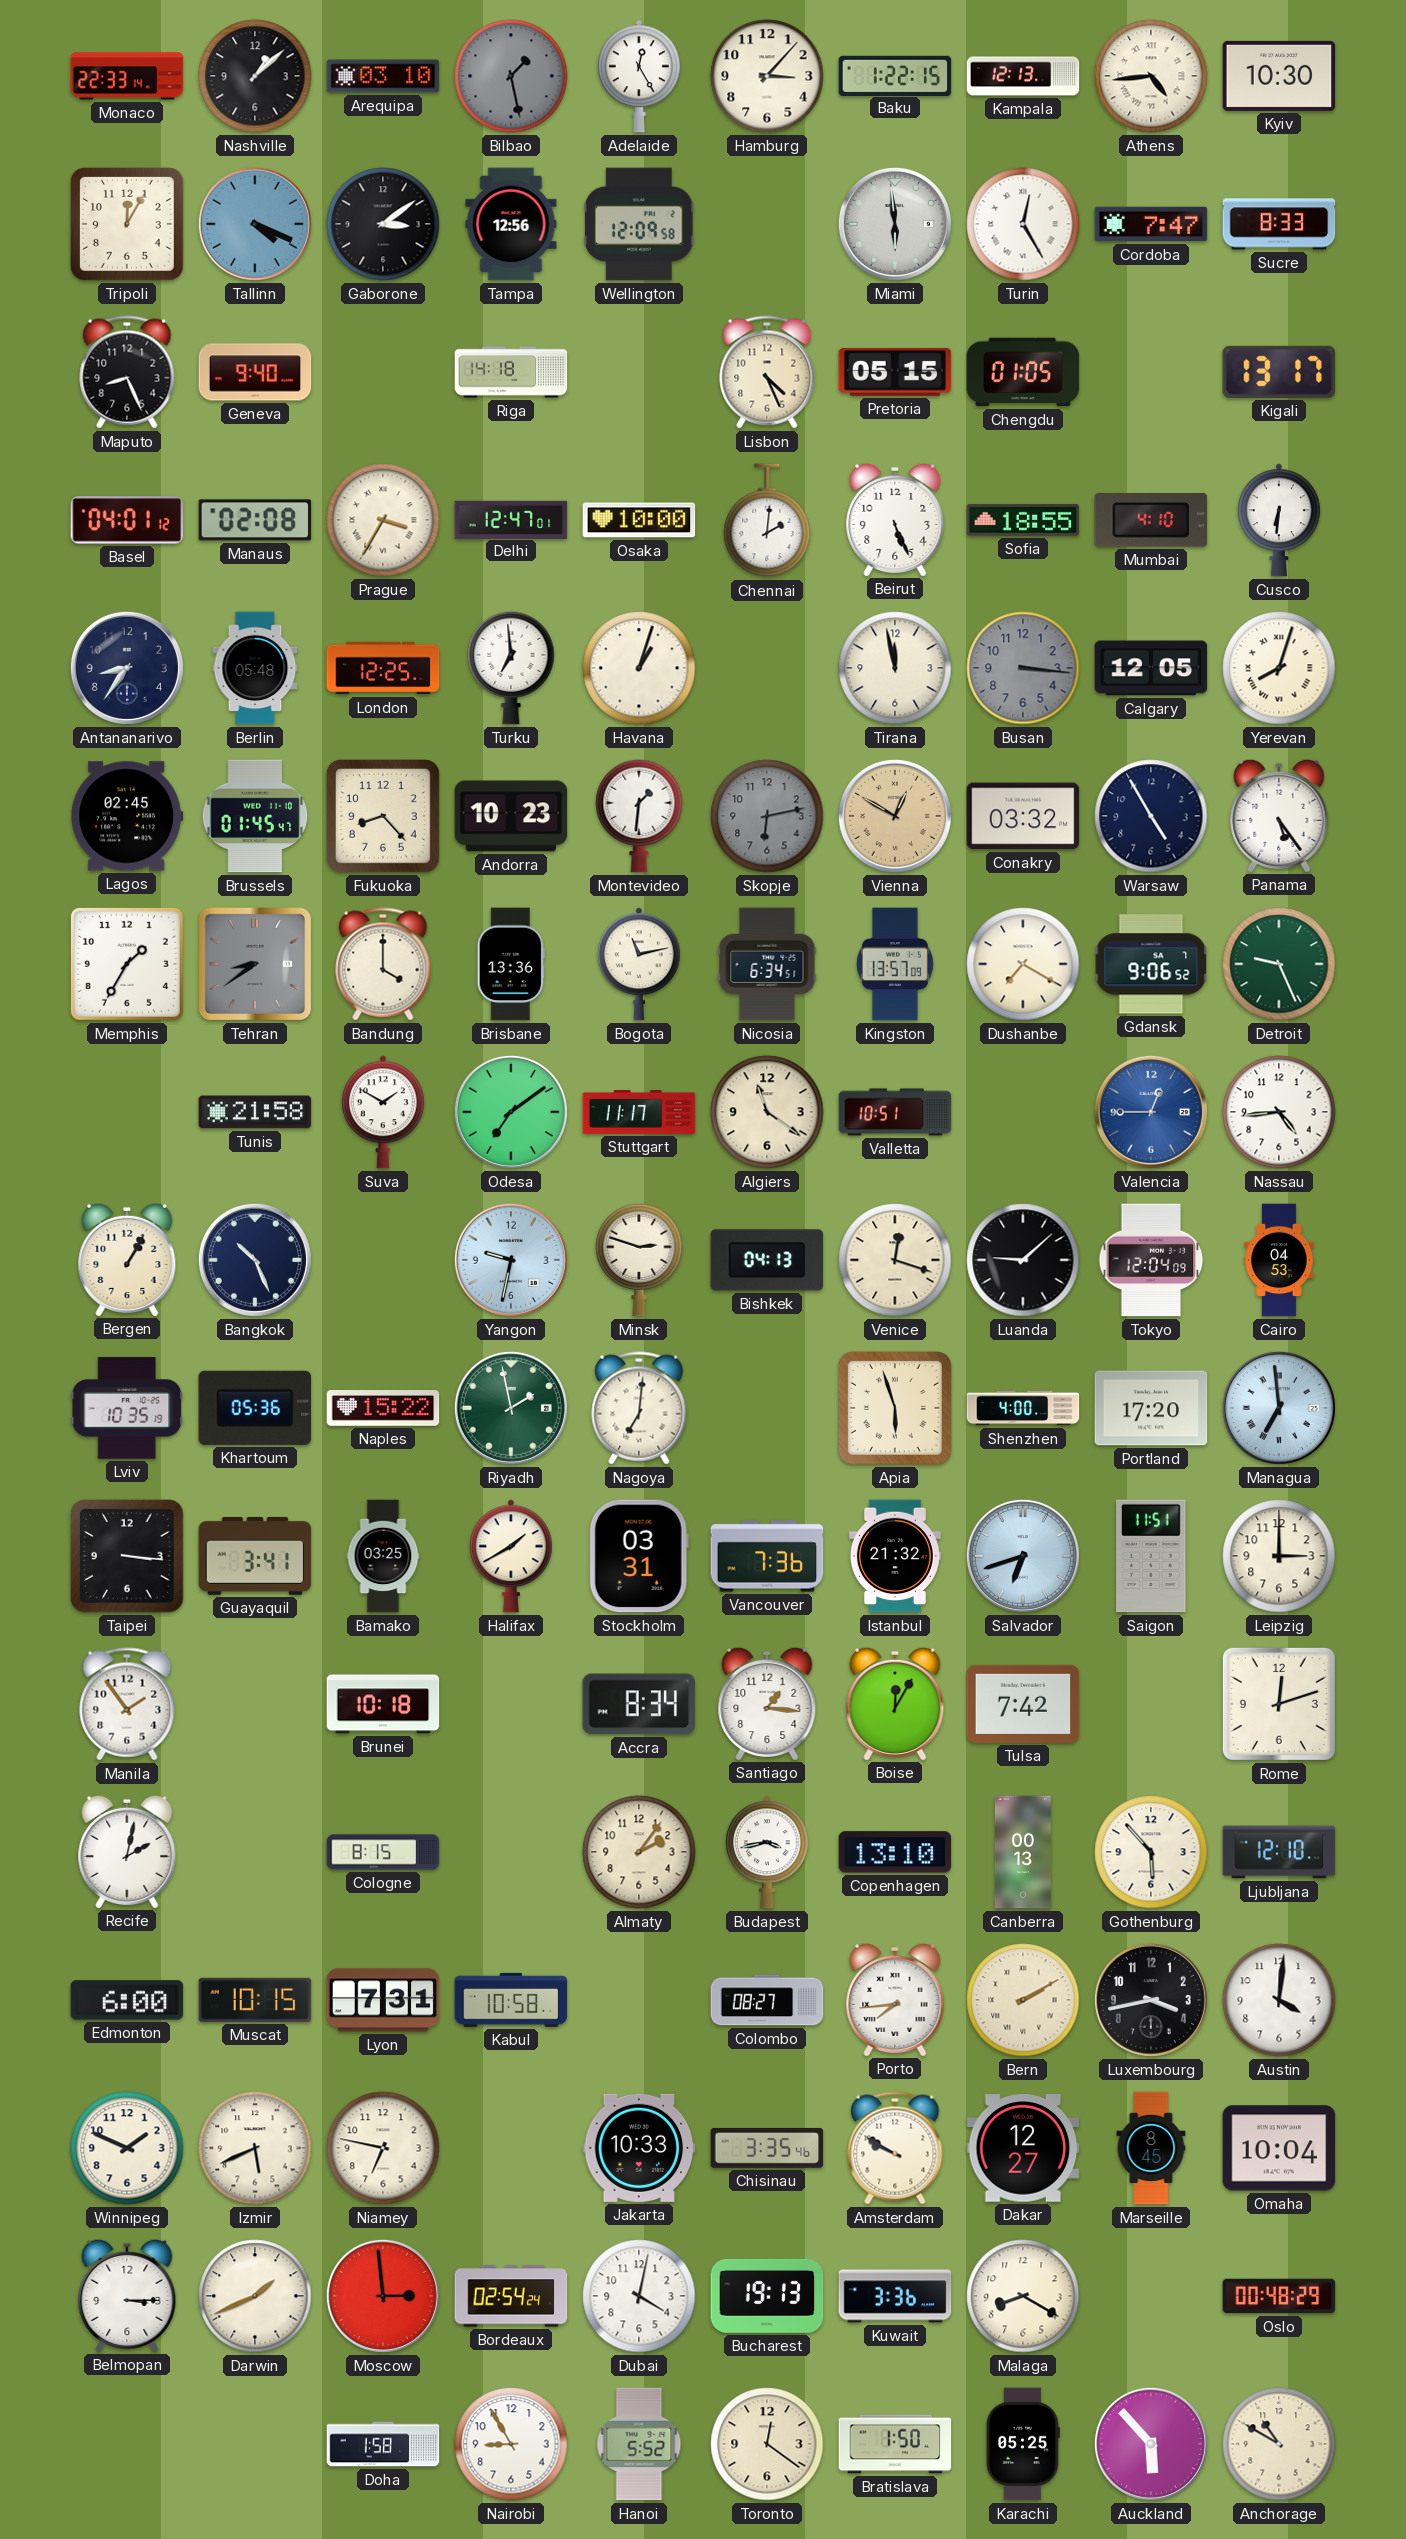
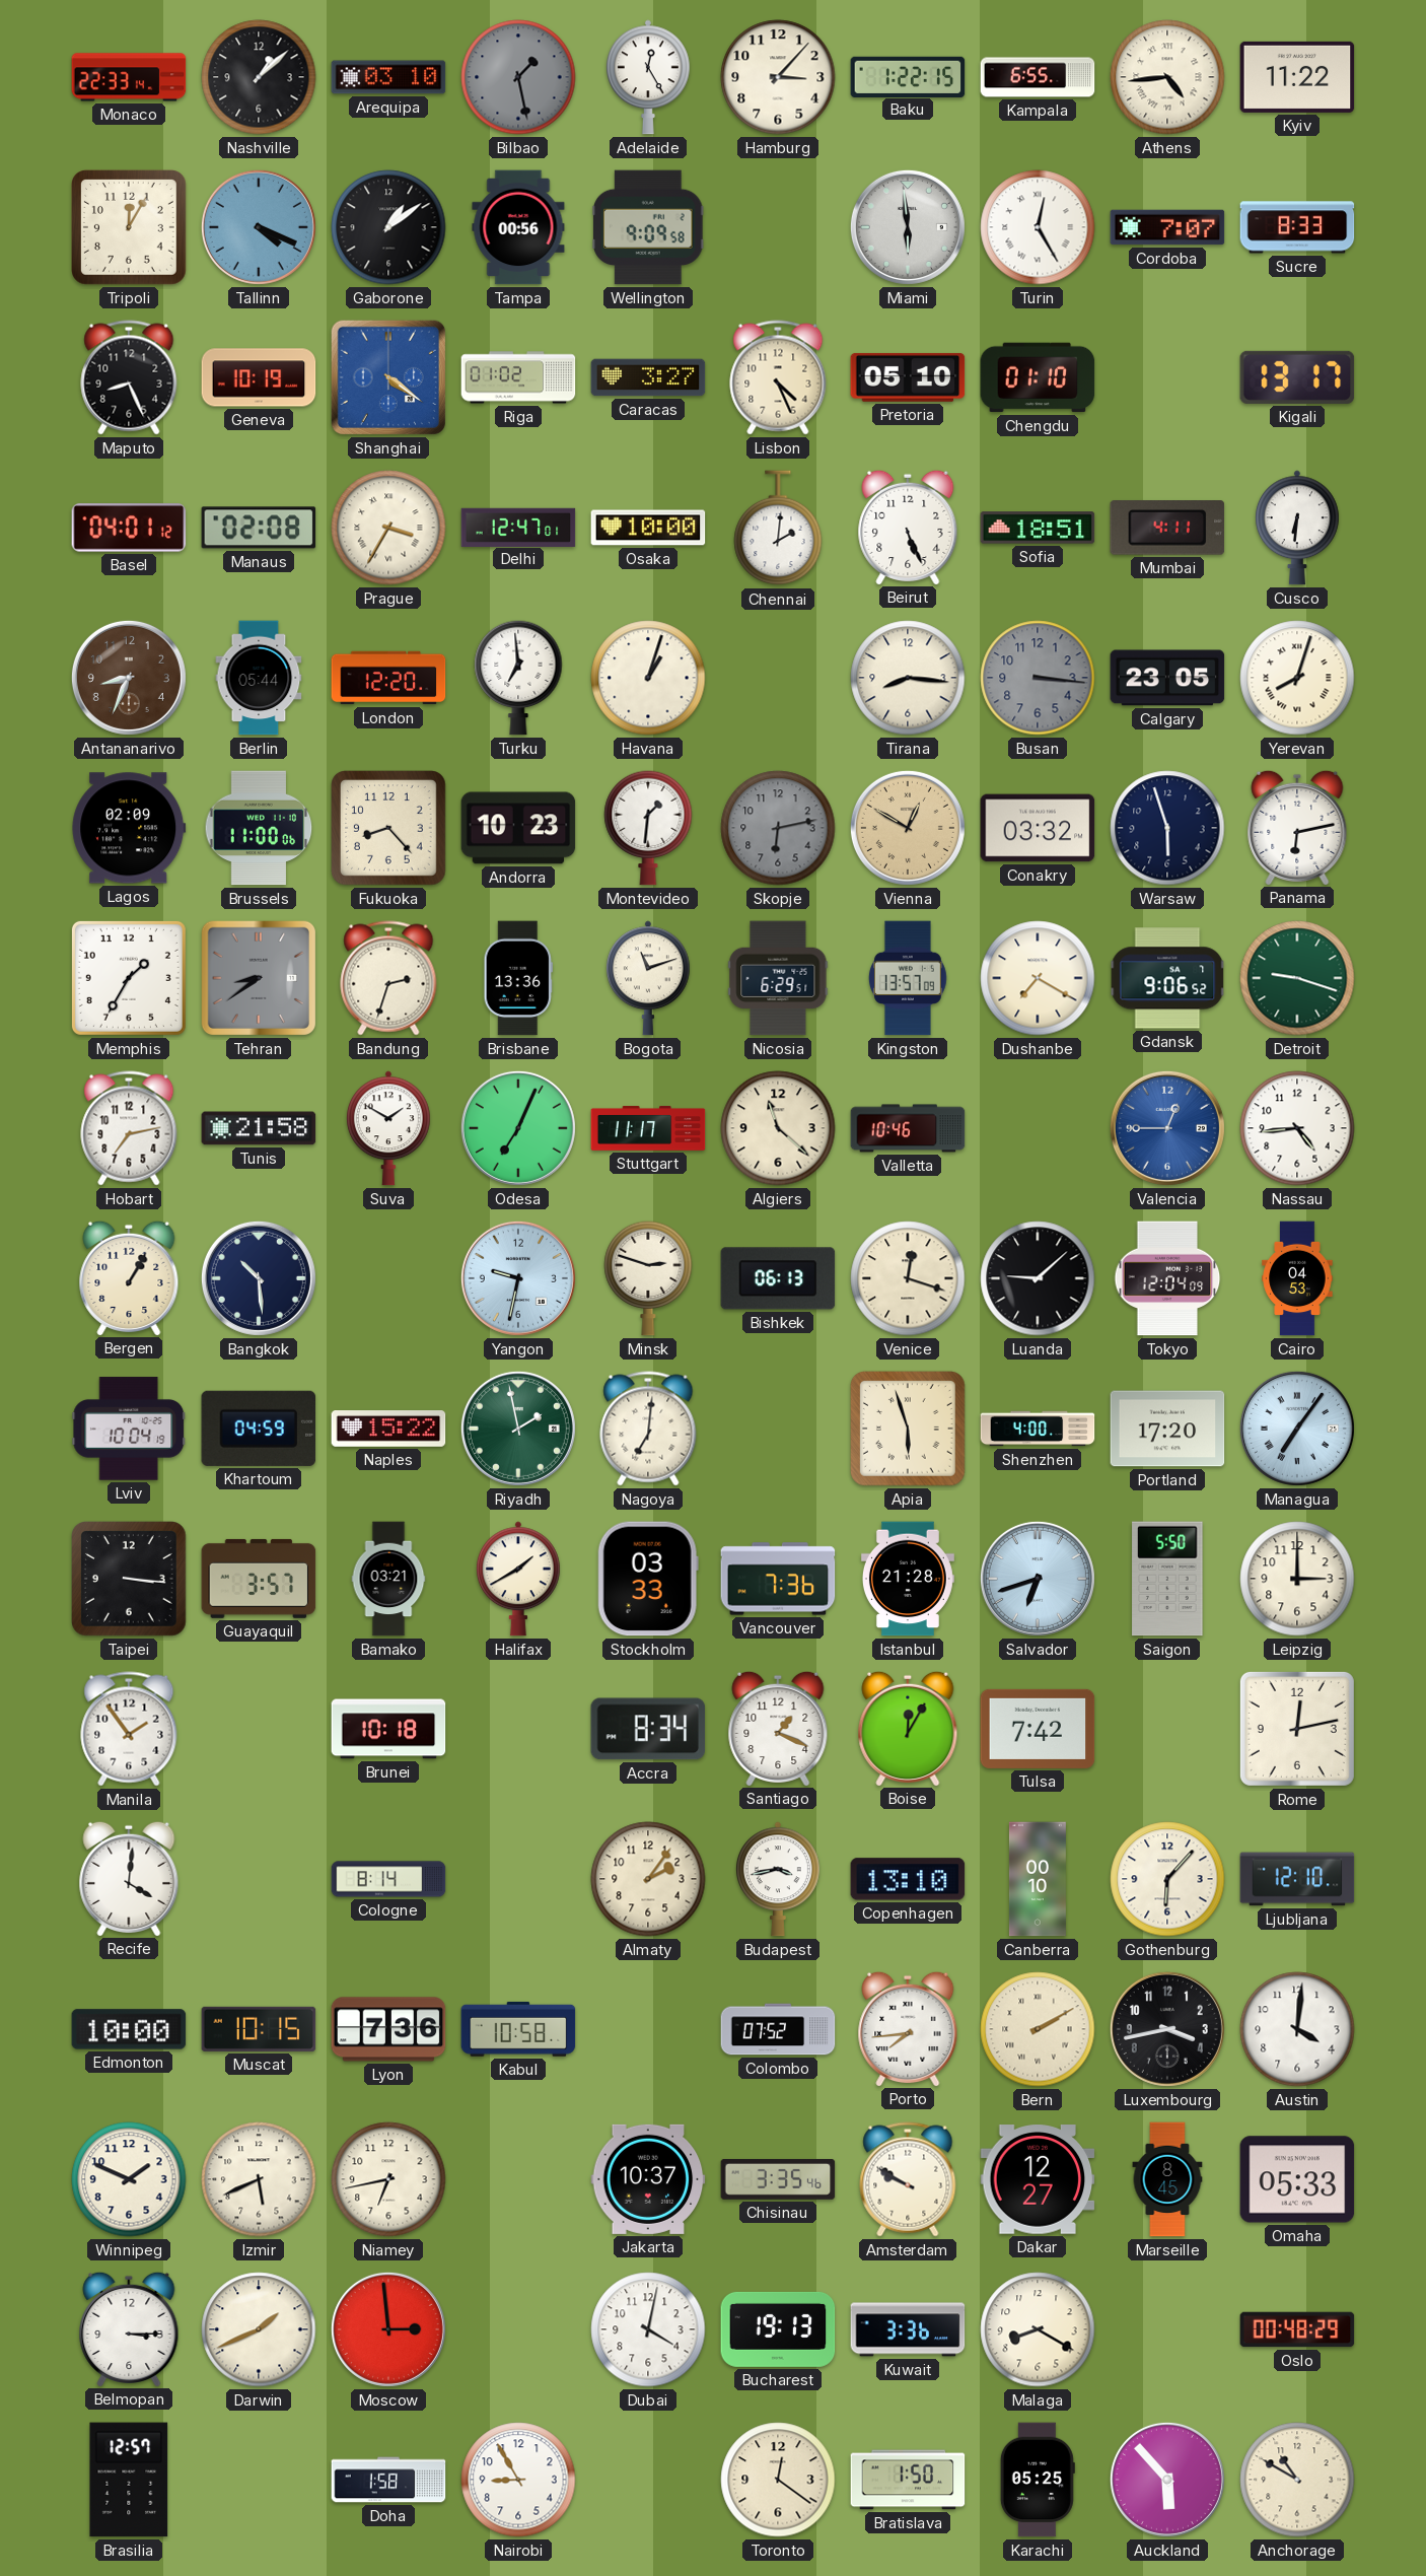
Kampala: 12:13 -> 6:55 (1038, 77)
Kyiv: 10:30 -> 11:22 (1297, 77)
Gaborone: 3:09 -> 1:09 (388, 227)
Tampa: 12:56 -> 00:56 (518, 227)
Wellington: 12:09 -> 9:09 (649, 227)
Cordoba: 7:47 -> 7:07 (1167, 227)
Geneva: 9:40 -> 10:19 (259, 377)
Shanghai: none -> 4:21 (388, 377)
Riga: 14:18 -> 01:02 (518, 377)
Caracas: none -> 3:27 (648, 377)
Pretoria: 05:15 -> 05:10 (908, 377)
Chengdu: 01:05 -> 01:10 (1038, 377)
Sofia: 18:55 -> 18:51 (1038, 528)
Mumbai: 4:10 -> 4:11 (1167, 528)
Antananarivo: 8:36 -> 8:34 (129, 678)
Antananarivo dial: navy -> brown (129, 678)
Berlin: 05:48 -> 05:44 (259, 678)
London: 12:25 -> 12:20 (388, 678)
Tirana: 11:58 -> 8:16 (908, 678)
Calgary: 12:05 -> 23:05 (1167, 678)
Lagos: 02:45 -> 02:09 (129, 828)
Brussels: 01:45 -> 11:00 (259, 828)
Warsaw: 4:55 -> 5:57 (1167, 828)
Panama: 5:24 -> 6:13 (1297, 827)
Bandung: 4:00 -> 2:33 (388, 978)
Bogota: 11:13 -> 11:12 (648, 978)
Nicosia: 6:34 -> 6:29 (778, 978)
Detroit: 9:26 -> 9:18 (1297, 978)
Hobart: none -> 7:13 (129, 1128)
Odesa: 7:09 -> 7:04 (518, 1128)
Algiers: 11:21 -> 11:22 (778, 1128)
Valletta: 10:51 -> 10:46 (908, 1128)
Bangkok: 10:26 -> 10:29 (259, 1278)
Bishkek: 04:13 -> 06:13 (778, 1278)
Lviv: 10:35 -> 10:04 (129, 1429)
Khartoum: 05:36 -> 04:59 (259, 1429)
Managua: 6:59 -> 7:06 (1297, 1429)
Guayaquil: 3:41 -> 3:57 (259, 1579)
Bamako: 03:25 -> 03:21 (388, 1579)
Stockholm: 03:31 -> 03:33 (648, 1579)
Istanbul: 21:32 -> 21:28 (908, 1579)
Saigon: 11:51 -> 5:50 (1167, 1579)
Santiago: 1:16 -> 1:19 (778, 1728)
Rome: 12:12 -> 12:13 (1297, 1729)
Recife: 2:02 -> 4:01 (129, 1878)
Cologne: 8:15 -> 8:14 (388, 1879)
Canberra: 00:13 -> 00:10 (1038, 1879)
Gothenburg: 5:53 -> 6:07 (1167, 1879)
Edmonton: 6:00 -> 10:00 (129, 2029)
Lyon: 7:31 -> 7:36 (388, 2029)
Colombo: 08:27 -> 07:52 (778, 2029)
Niamey: 6:47 -> 6:43 (388, 2179)
Jakarta: 10:33 -> 10:37 (648, 2179)
Omaha: 10:04 -> 05:33 (1297, 2179)
Bordeaux: 02:54 -> none (511, 2296)
Brasilia: none -> 12:57 (129, 2480)
Hanoi: 5:52 -> none (639, 2444)
